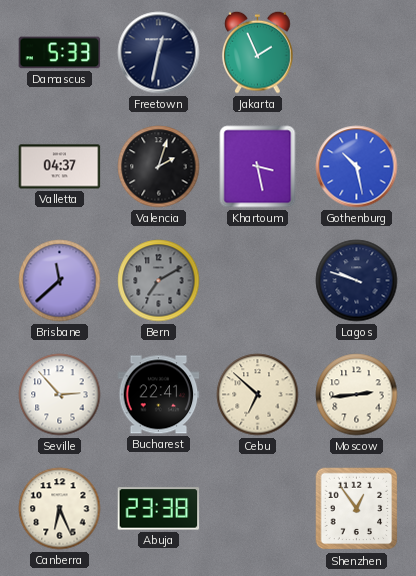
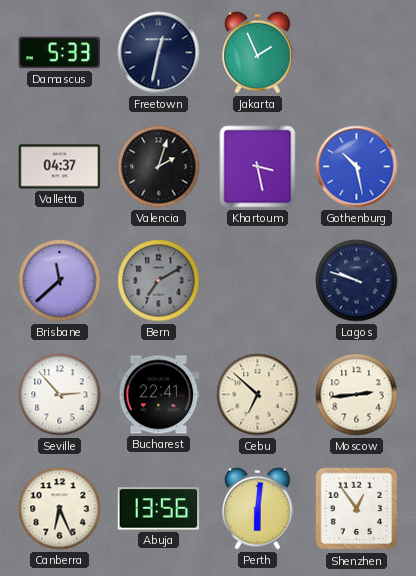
Abuja: 23:38 -> 13:56 (159, 509)
Perth: none -> 6:01 (258, 508)
